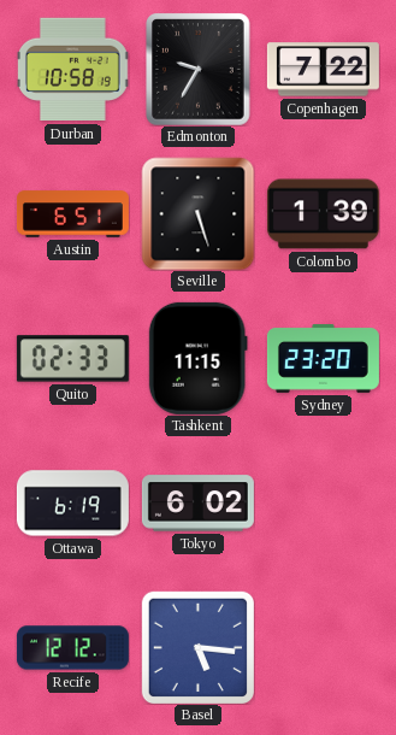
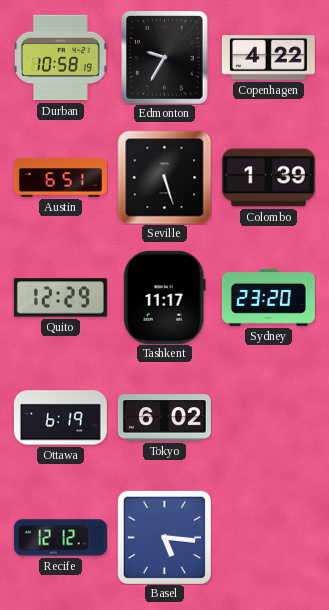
Copenhagen: 7:22 -> 4:22 (268, 58)
Quito: 02:33 -> 12:29 (60, 298)
Tashkent: 11:15 -> 11:17 (164, 297)
